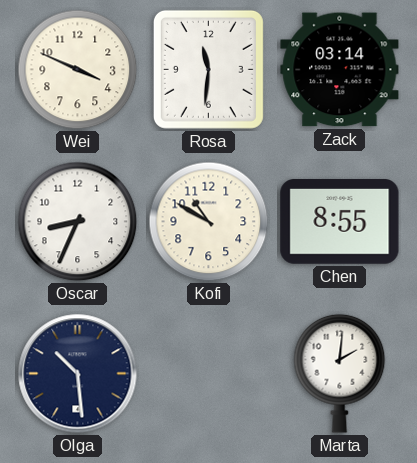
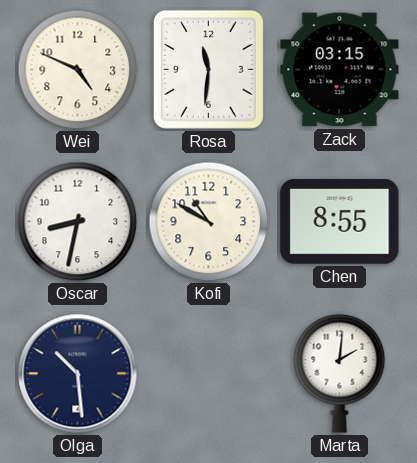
Wei: 3:49 -> 4:49 (78, 70)
Zack: 03:14 -> 03:15 (340, 70)
Oscar: 8:34 -> 8:32 (78, 222)
